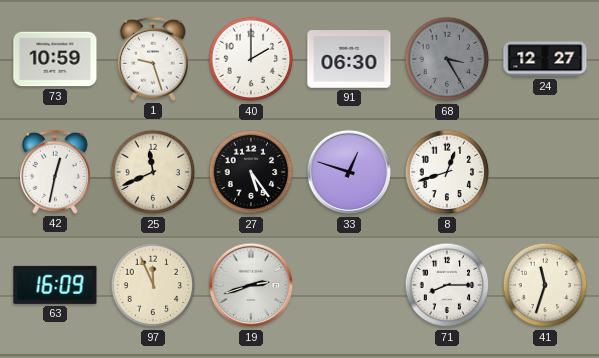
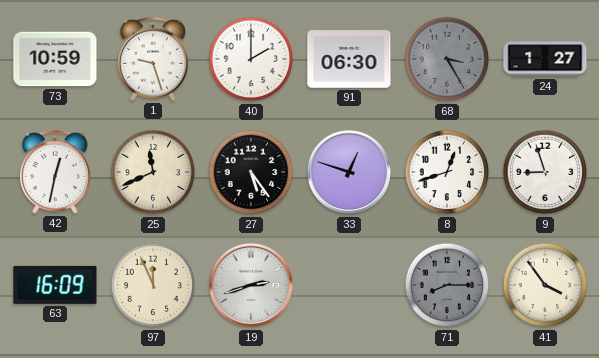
24: 12:27 -> 1:27 (545, 59)
9: none -> 8:57 (545, 172)
71 dial: white -> grey (447, 285)
41: 11:33 -> 3:54 (545, 285)
